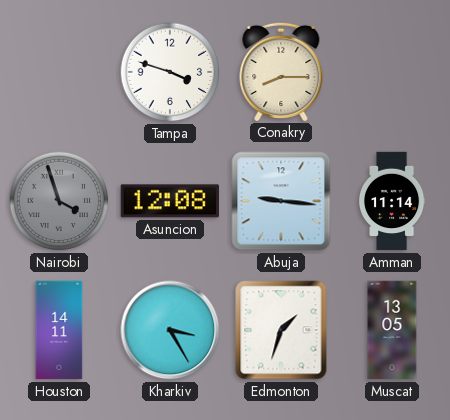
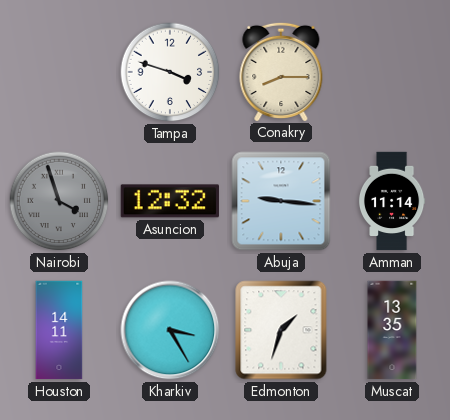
Asuncion: 12:08 -> 12:32 (170, 201)
Muscat: 13:05 -> 13:35 (392, 330)
